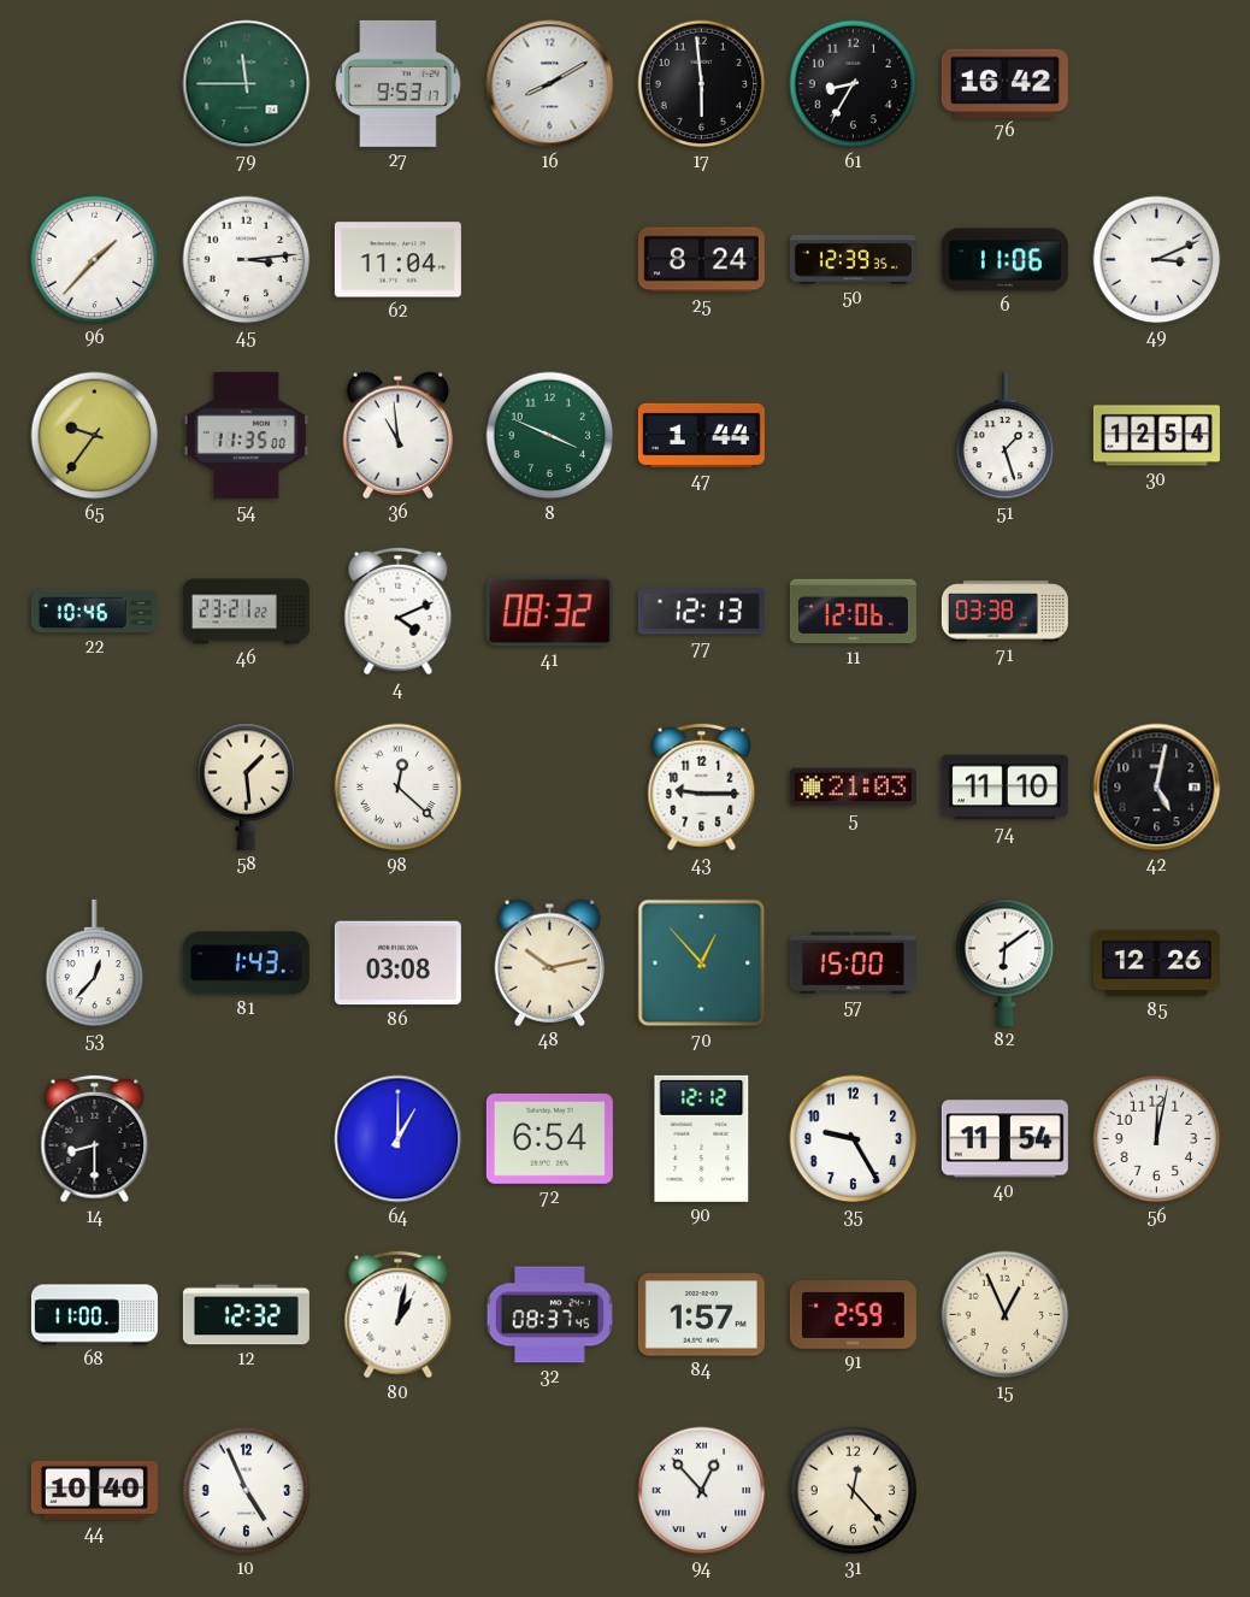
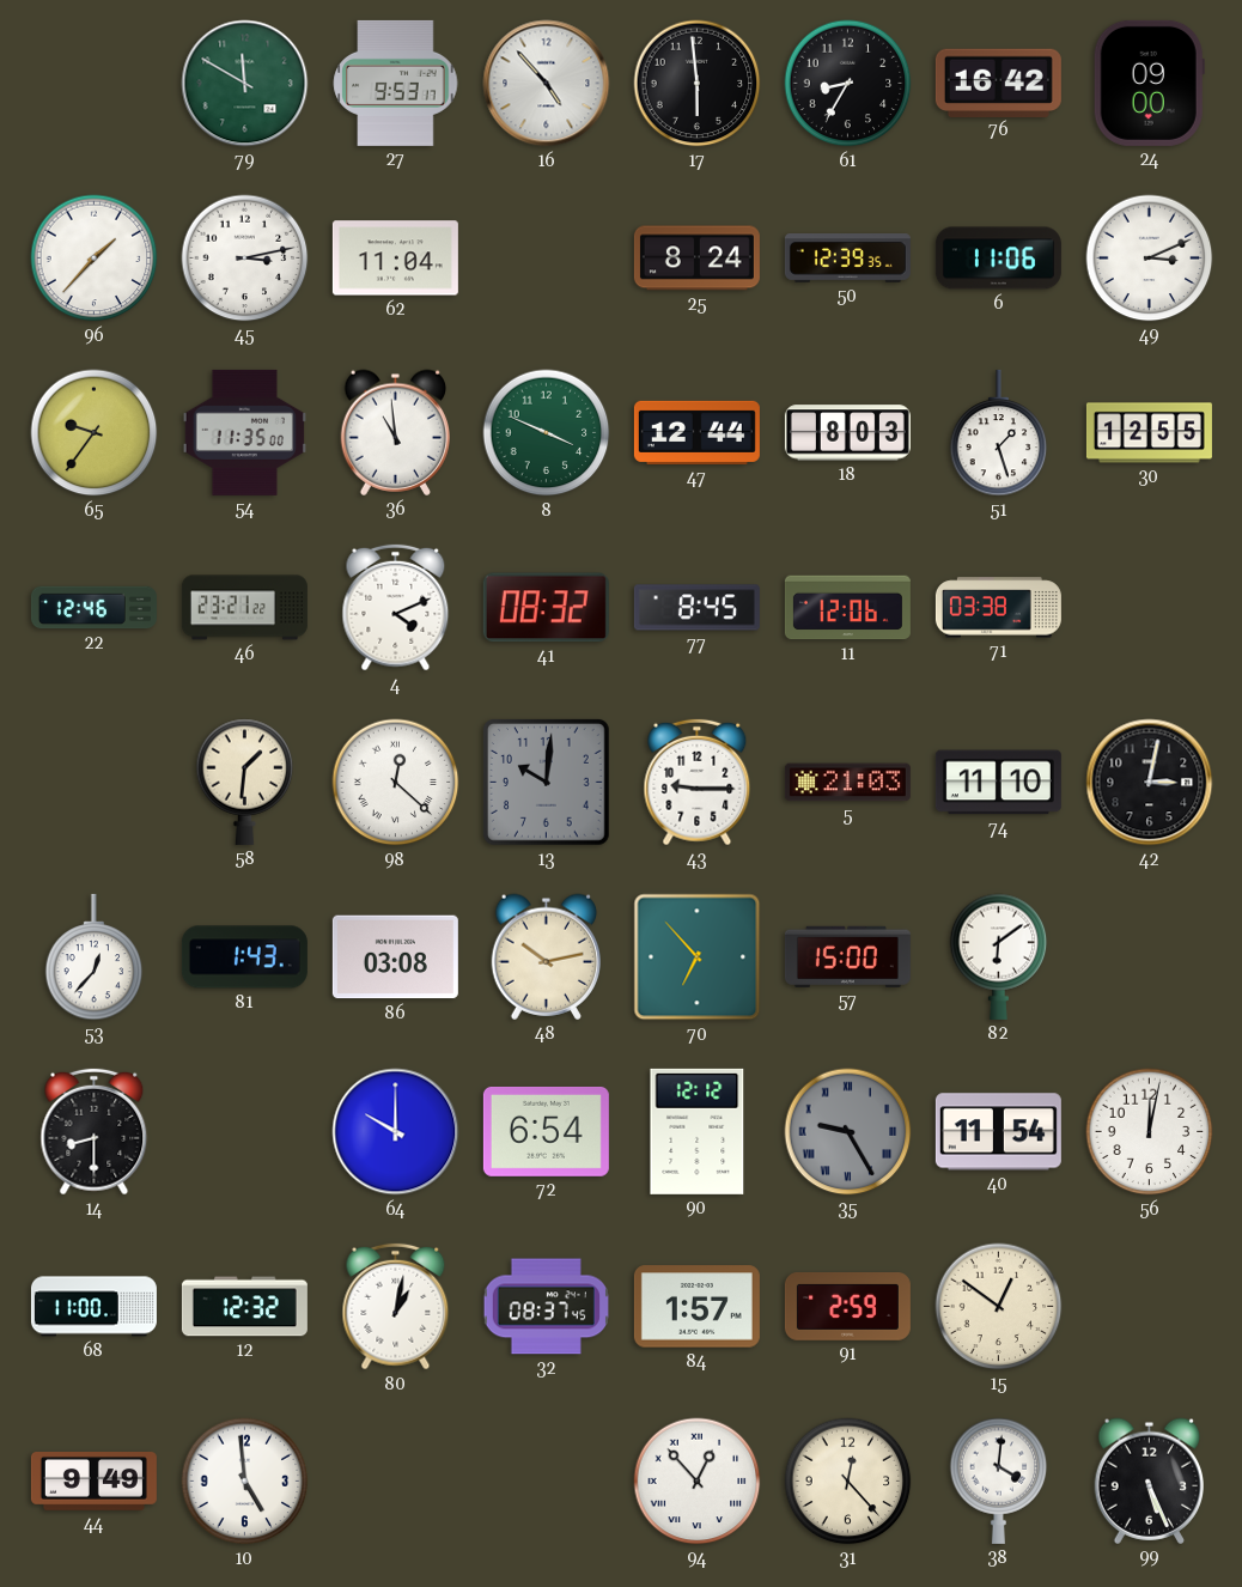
79: 11:45 -> 11:50 (245, 84)
16: 8:10 -> 4:53 (547, 84)
24: none -> 09:00 (1149, 83)
45: 3:14 -> 3:13 (245, 259)
47: 1:44 -> 12:44 (696, 432)
18: none -> 8:03 (847, 433)
30: 12:54 -> 12:55 (1149, 433)
22: 10:46 -> 12:46 (93, 608)
77: 12:13 -> 8:45 (696, 608)
58: 1:29 -> 1:31 (245, 782)
13: none -> 10:01 (547, 783)
42: 5:02 -> 3:02 (1150, 783)
70: 12:53 -> 6:53 (698, 957)
85: 12:26 -> none (1156, 962)
64: 1:00 -> 10:00 (396, 1132)
35 dial: white -> grey (848, 1132)
35 numerals: Arabic -> Roman (848, 1132)
15: 12:56 -> 12:51 (999, 1307)
44: 10:40 -> 9:49 (93, 1482)
10: 4:56 -> 4:59 (245, 1482)
38: none -> 4:01 (999, 1480)
99: none -> 5:26 (1150, 1480)
